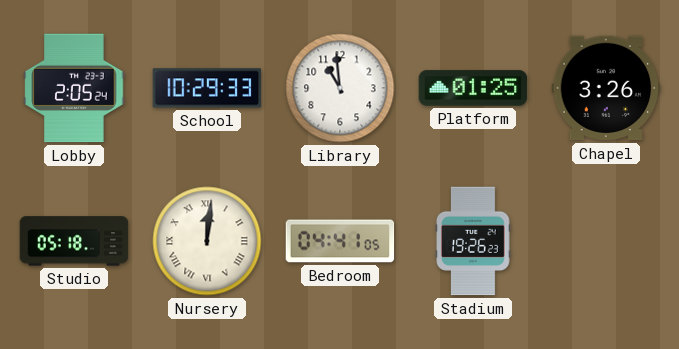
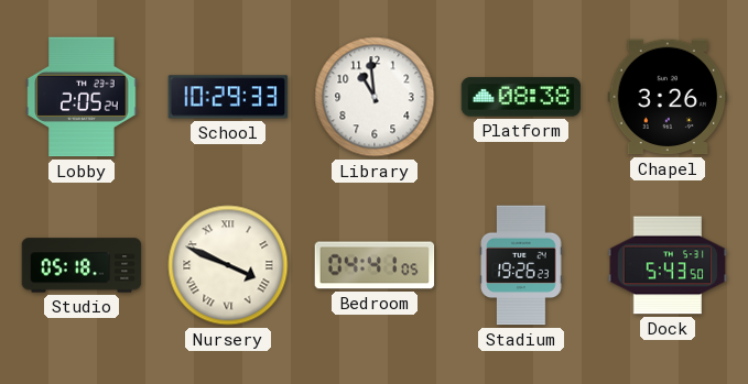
Platform: 01:25 -> 08:38 (521, 97)
Nursery: 12:01 -> 3:49 (228, 265)
Dock: none -> 5:43 (668, 265)
